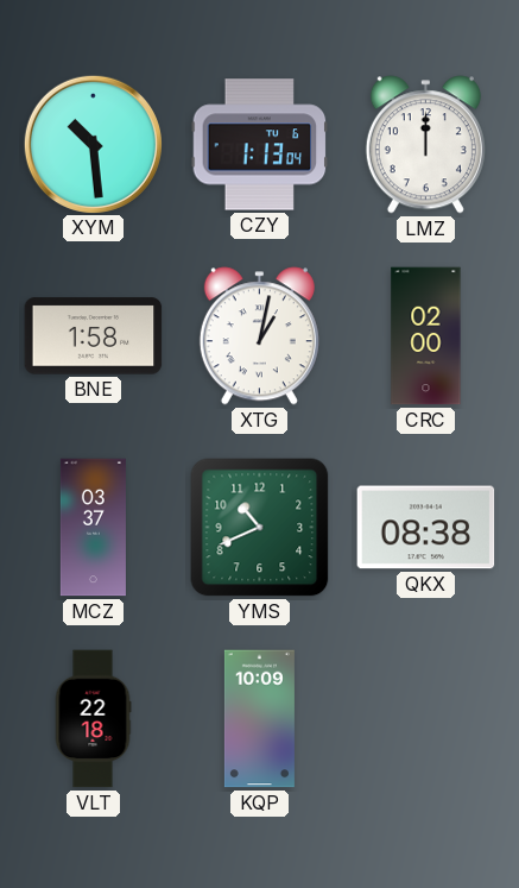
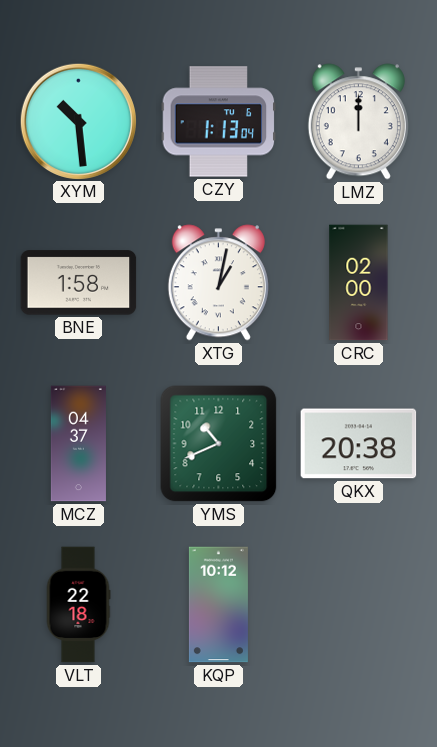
MCZ: 03:37 -> 04:37 (78, 444)
QKX: 08:38 -> 20:38 (359, 444)
KQP: 10:09 -> 10:12 (218, 605)
